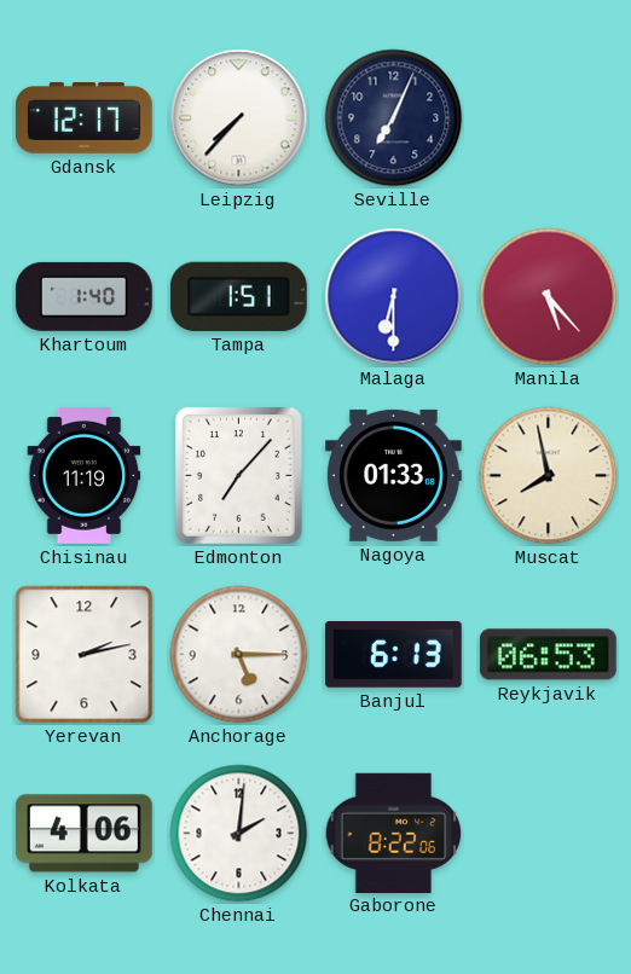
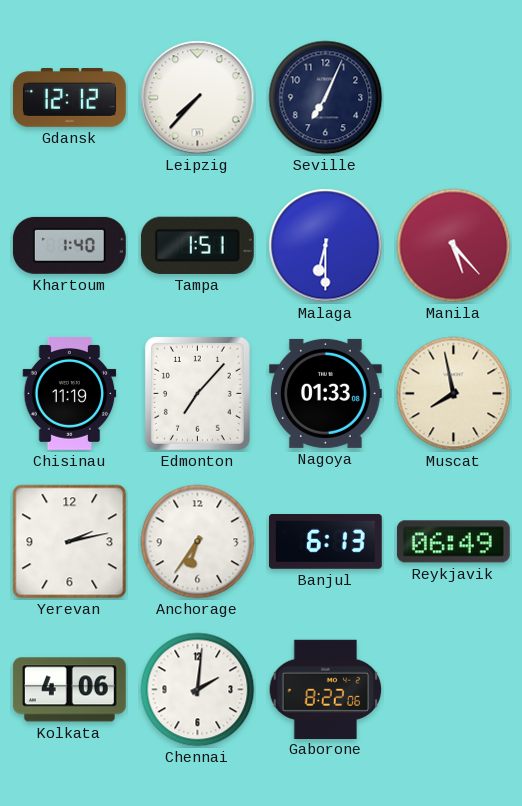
Gdansk: 12:17 -> 12:12 (69, 98)
Anchorage: 5:15 -> 6:36 (198, 542)
Reykjavik: 06:53 -> 06:49 (453, 542)
